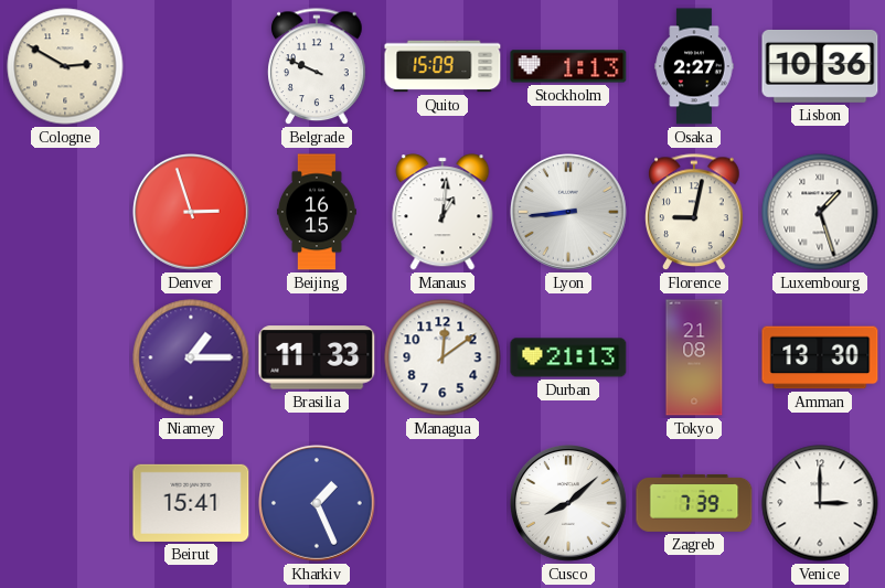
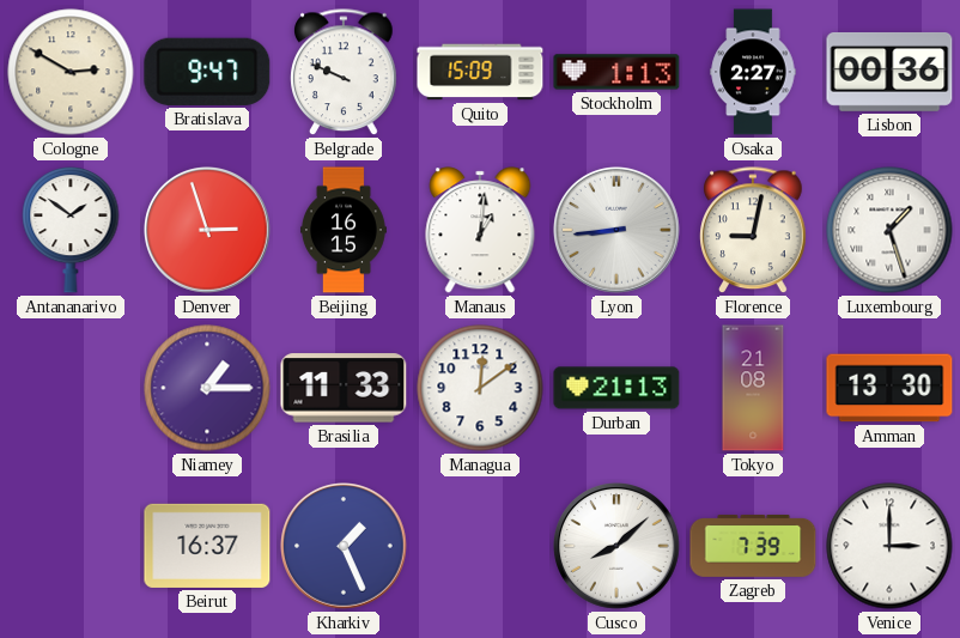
Bratislava: none -> 9:47 (207, 72)
Lisbon: 10:36 -> 00:36 (889, 72)
Antananarivo: none -> 1:51 (71, 230)
Beirut: 15:41 -> 16:37 (207, 546)
